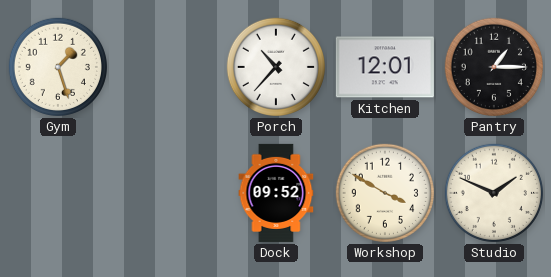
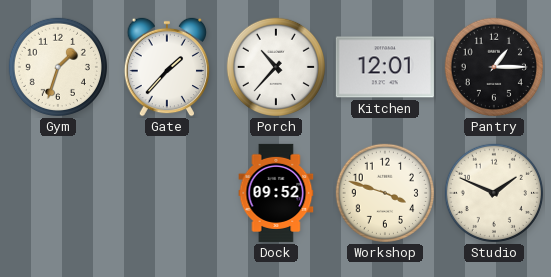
Gym: 1:27 -> 1:33 (58, 67)
Gate: none -> 1:37 (167, 67)
Workshop: 3:50 -> 3:48 (385, 193)
